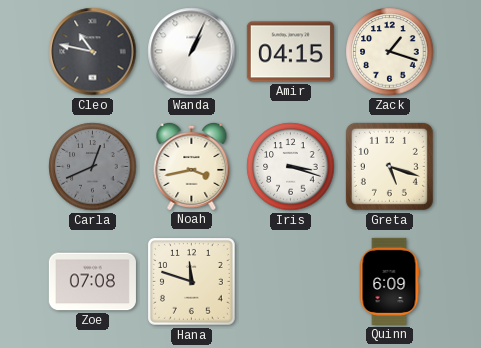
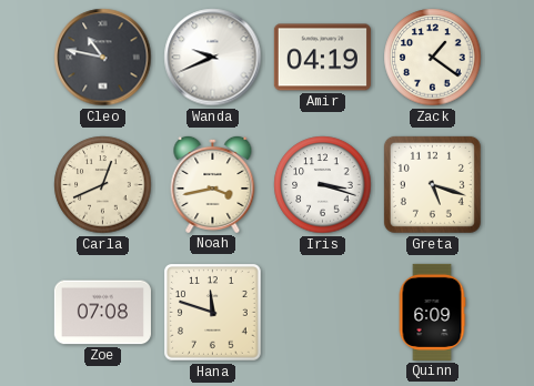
Wanda: 1:04 -> 9:41 (213, 58)
Amir: 04:15 -> 04:19 (322, 58)
Zack: 1:18 -> 1:21 (433, 58)
Carla dial: grey -> cream (103, 185)
